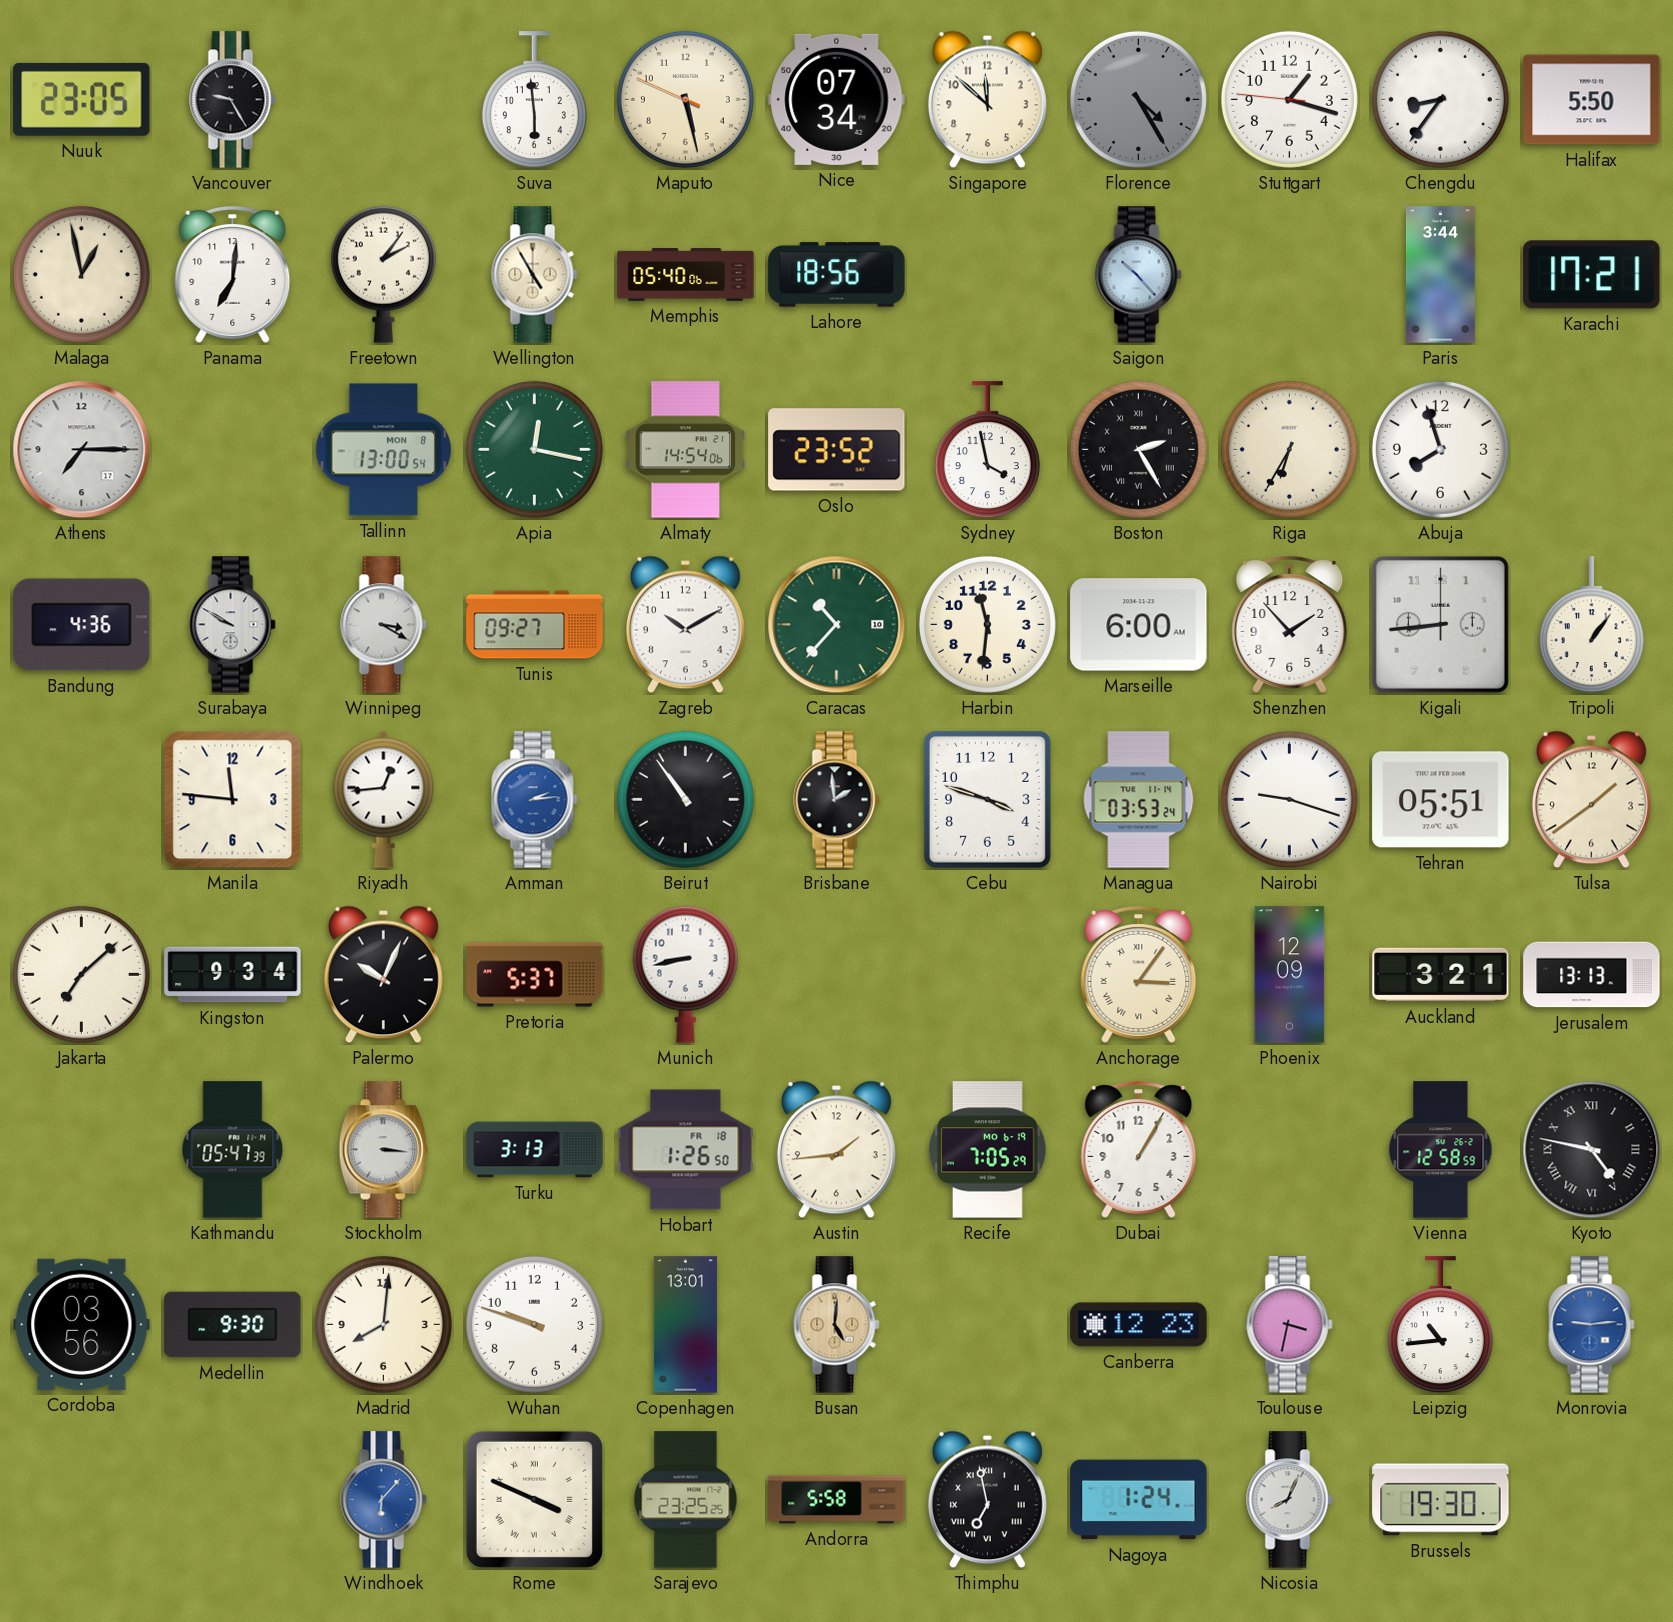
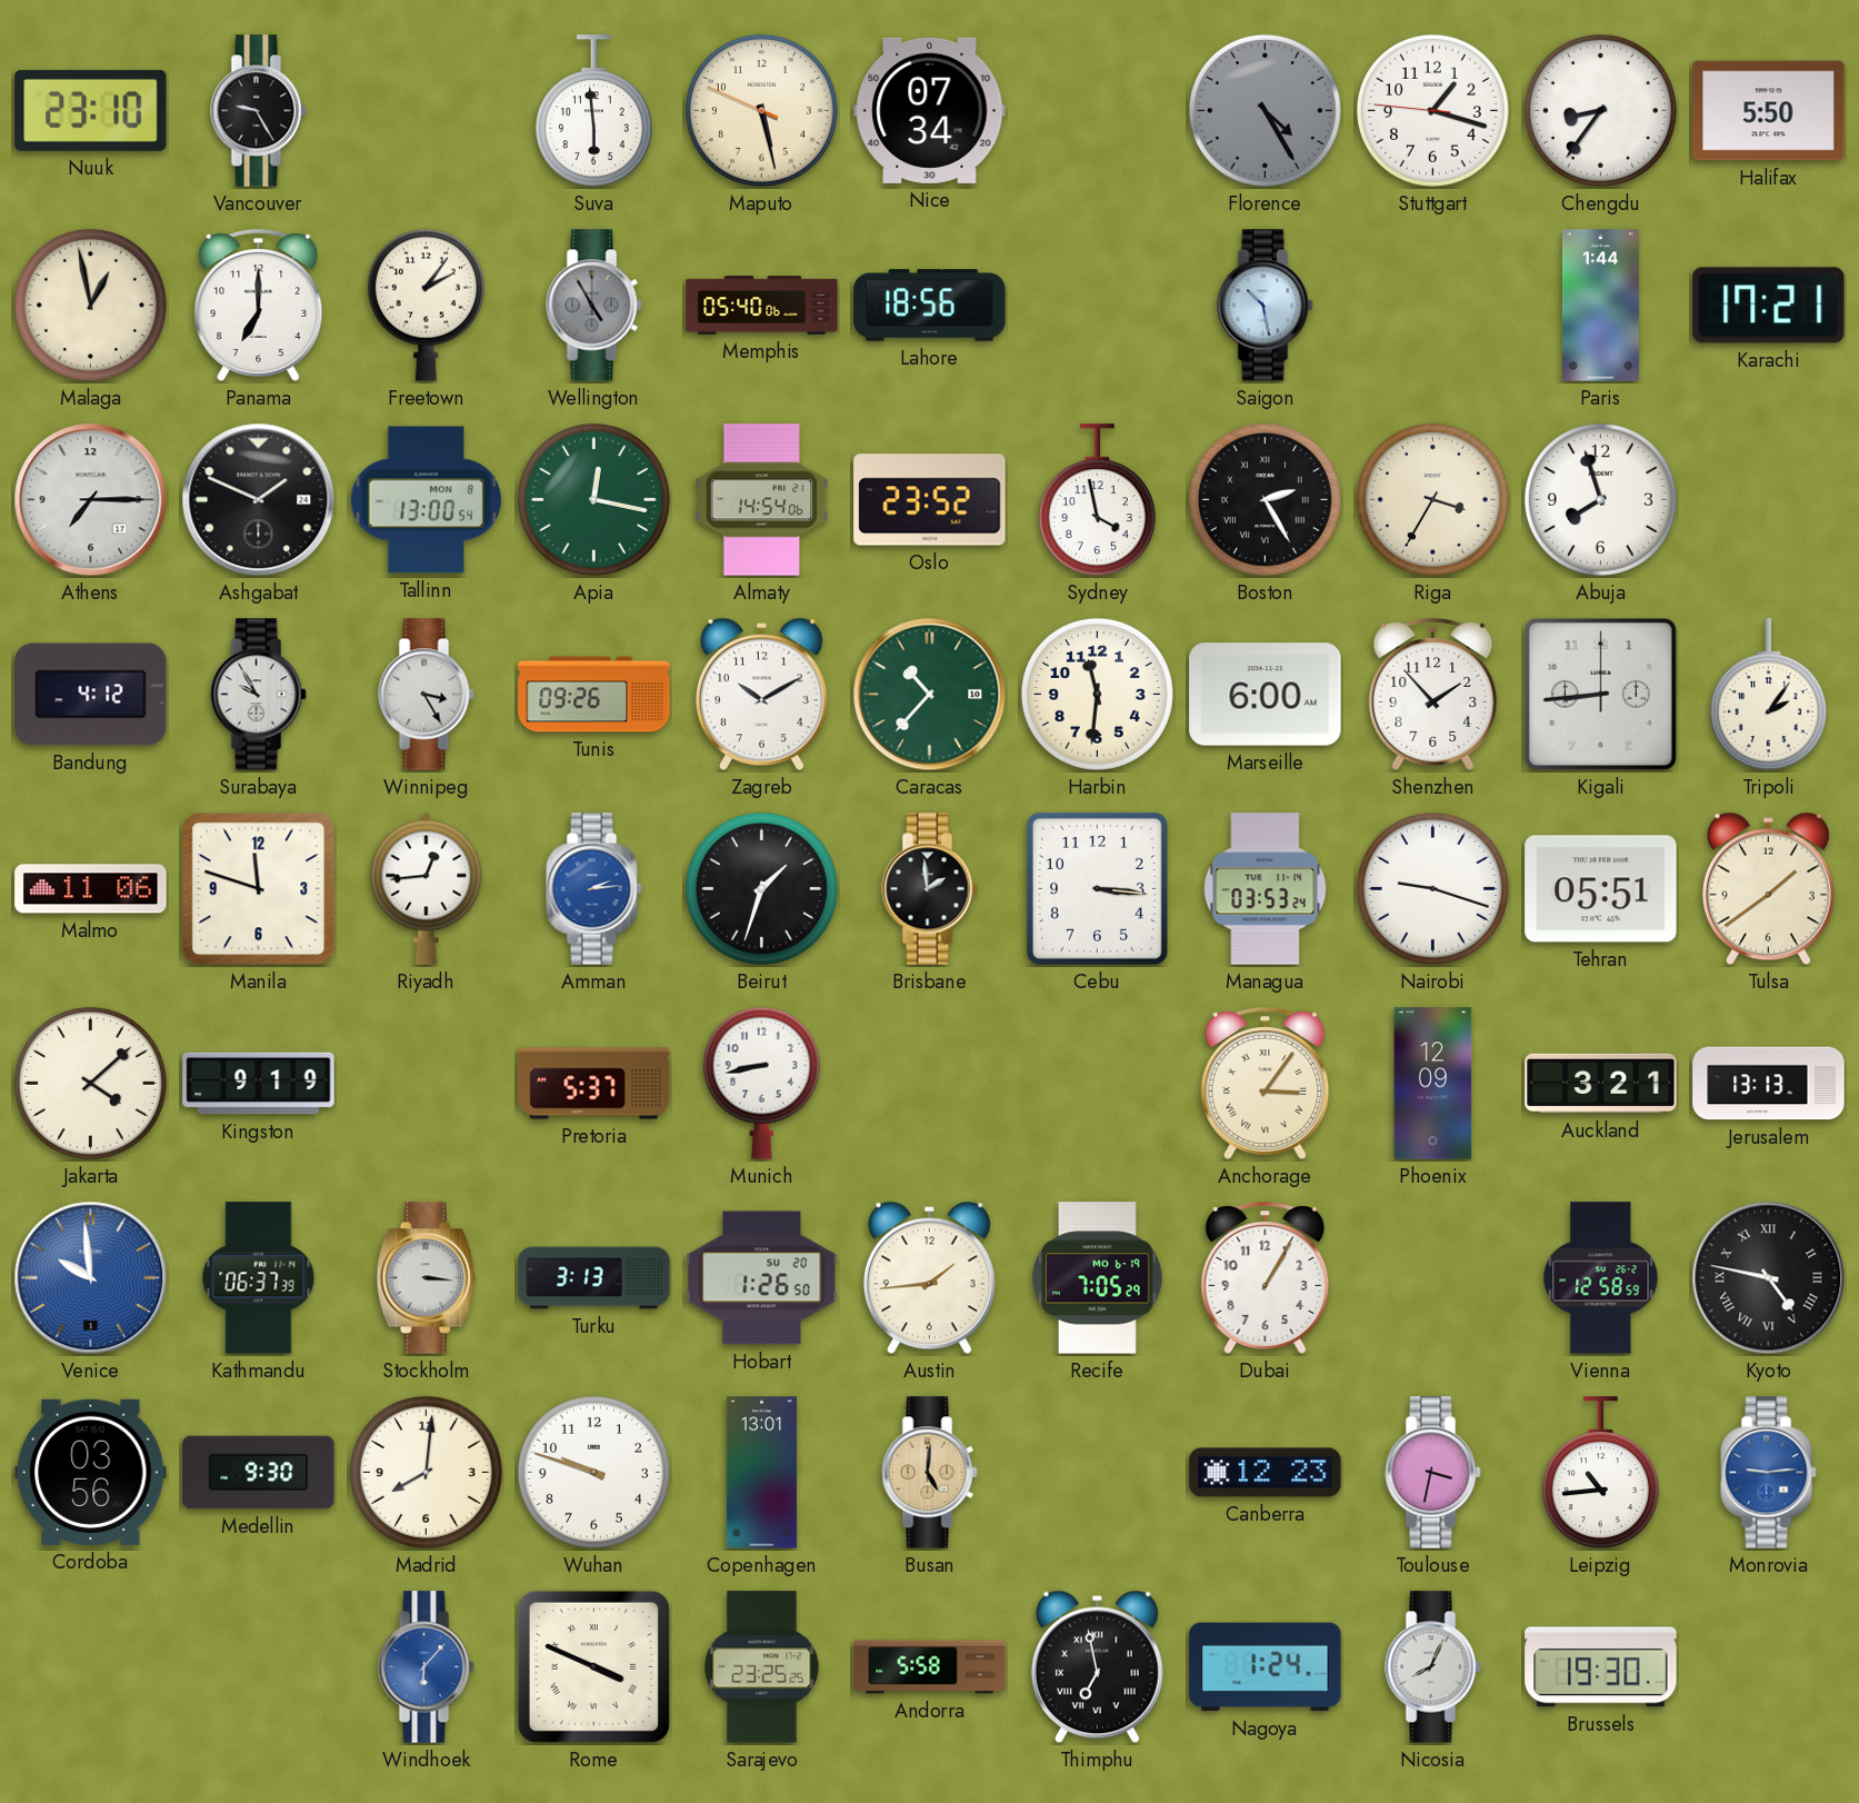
Nuuk: 23:05 -> 23:10 (91, 110)
Singapore: 11:52 -> none (987, 100)
Panama: 7:01 -> 7:00 (259, 306)
Wellington dial: cream -> grey (594, 306)
Saigon: 10:23 -> 10:28 (1266, 306)
Paris: 3:44 -> 1:44 (1600, 306)
Ashgabat: none -> 1:49 (259, 500)
Riga: 6:35 -> 3:35 (1432, 499)
Bandung: 4:36 -> 4:12 (91, 695)
Surabaya: 9:50 -> 9:55 (259, 695)
Winnipeg: 3:20 -> 3:25 (427, 695)
Tunis: 09:27 -> 09:26 (594, 695)
Tripoli: 1:06 -> 2:06 (1768, 695)
Malmo: none -> 11:06 (91, 889)
Manila: 11:46 -> 11:48 (259, 889)
Beirut: 10:54 -> 1:33 (761, 888)
Cebu: 3:48 -> 3:16 (1097, 888)
Jakarta: 7:08 -> 4:08 (90, 1083)
Kingston: 9:34 -> 9:19 (259, 1084)
Palermo: 10:04 -> none (383, 975)
Venice: none -> 9:59 (91, 1278)
Kathmandu: 05:47 -> 06:37 (259, 1278)
Hobart date: FR 18 -> SU 20 (762, 1278)
